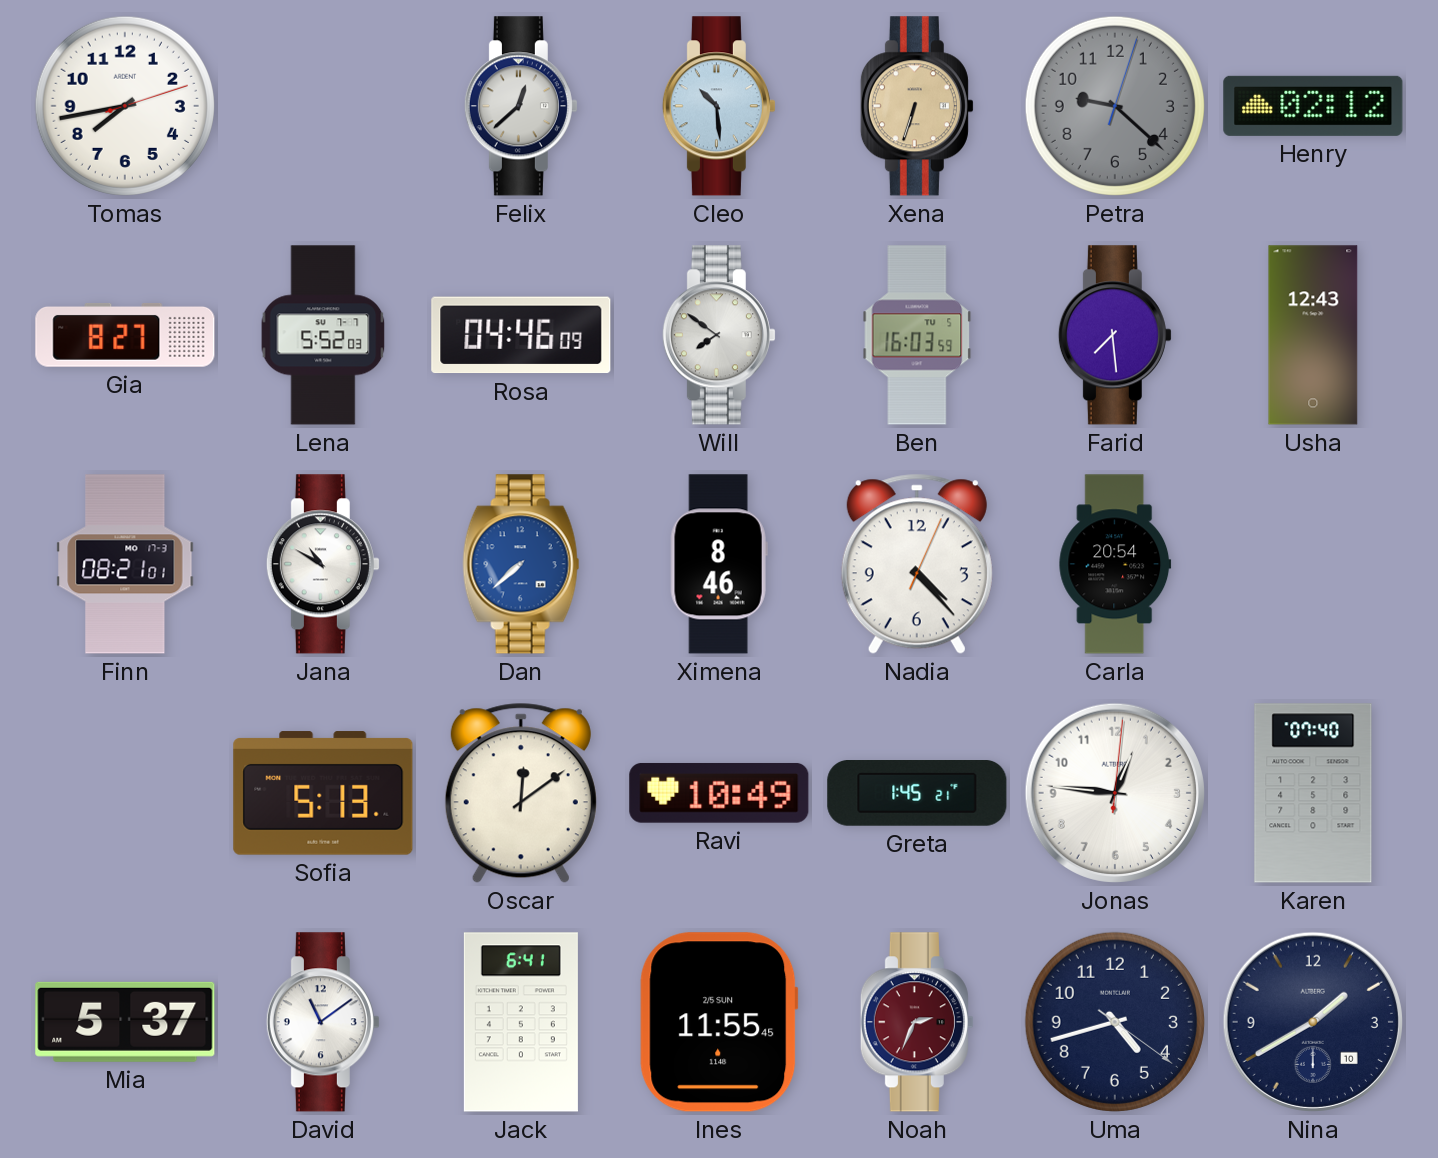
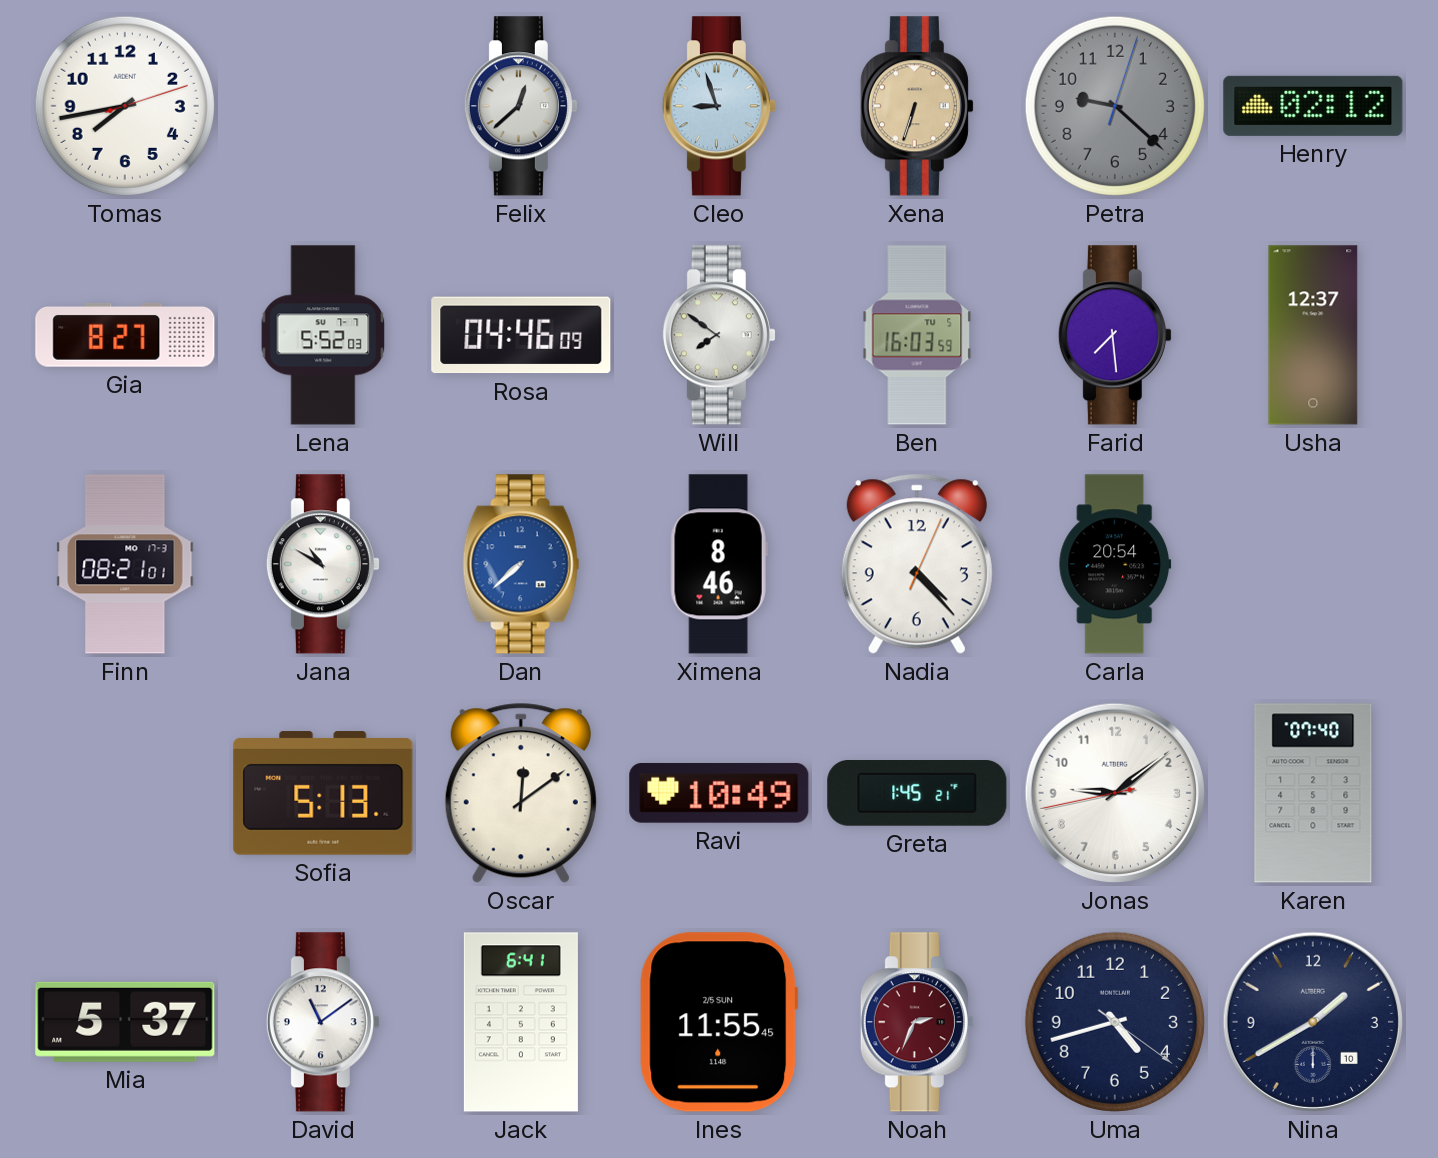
Cleo: 10:29 -> 8:57 (719, 106)
Usha: 12:43 -> 12:37 (1313, 335)
Jonas: 12:46 -> 9:08 (1115, 793)
